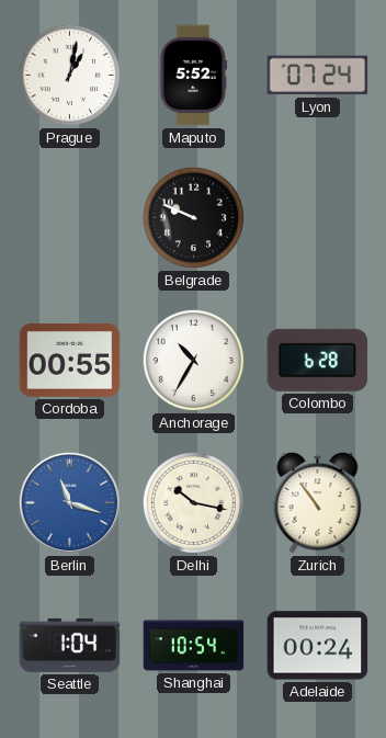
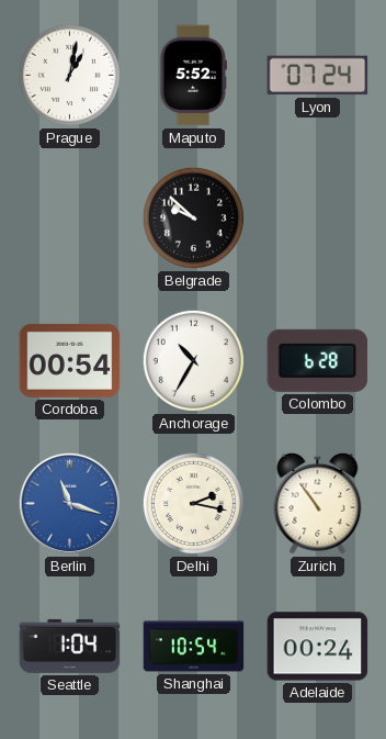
Belgrade: 9:49 -> 9:52 (193, 217)
Cordoba: 00:55 -> 00:54 (70, 360)
Delhi: 10:17 -> 2:17 (193, 503)
